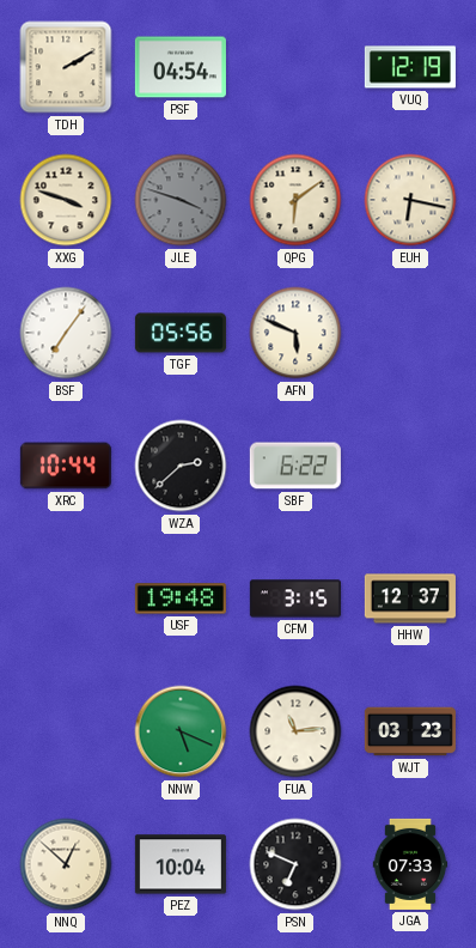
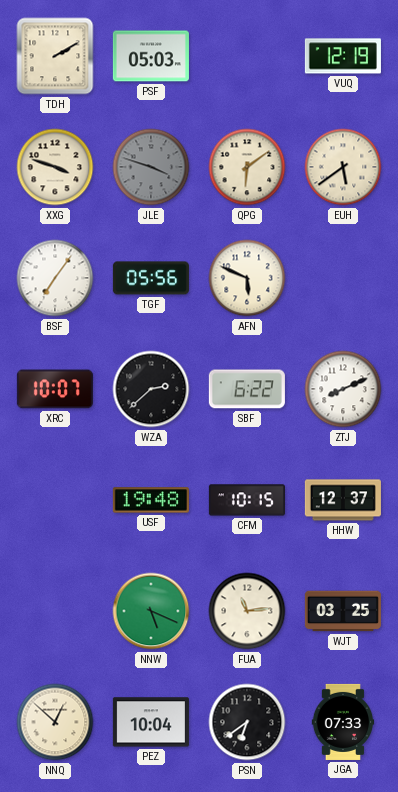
PSF: 04:54 -> 05:03 (151, 56)
EUH: 6:17 -> 5:39 (343, 167)
XRC: 10:44 -> 10:07 (55, 389)
ZTJ: none -> 8:11 (343, 389)
CFM: 3:15 -> 10:15 (247, 500)
WJT: 03:23 -> 03:25 (343, 611)
PSN: 6:49 -> 6:39 (247, 722)
